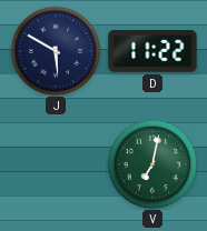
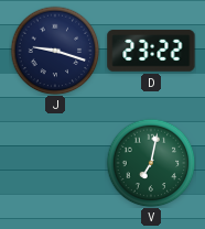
J: 5:50 -> 9:18 (55, 51)
D: 11:22 -> 23:22 (151, 51)
